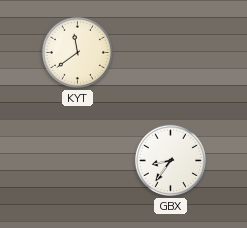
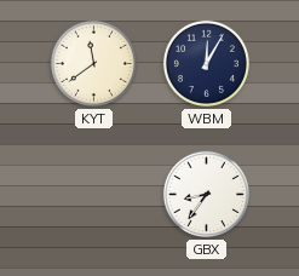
WBM: none -> 12:05 (206, 63)
